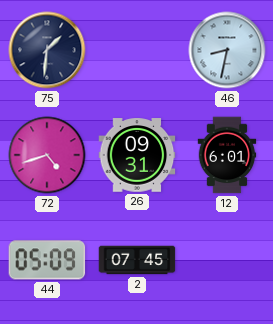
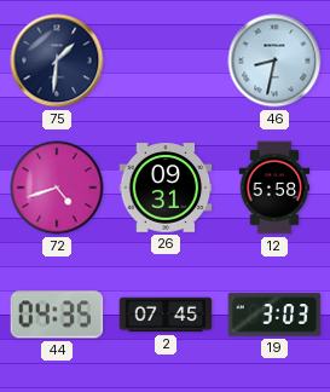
12: 6:01 -> 5:58 (274, 188)
44: 05:09 -> 04:35 (57, 315)
19: none -> 3:03 (274, 315)
